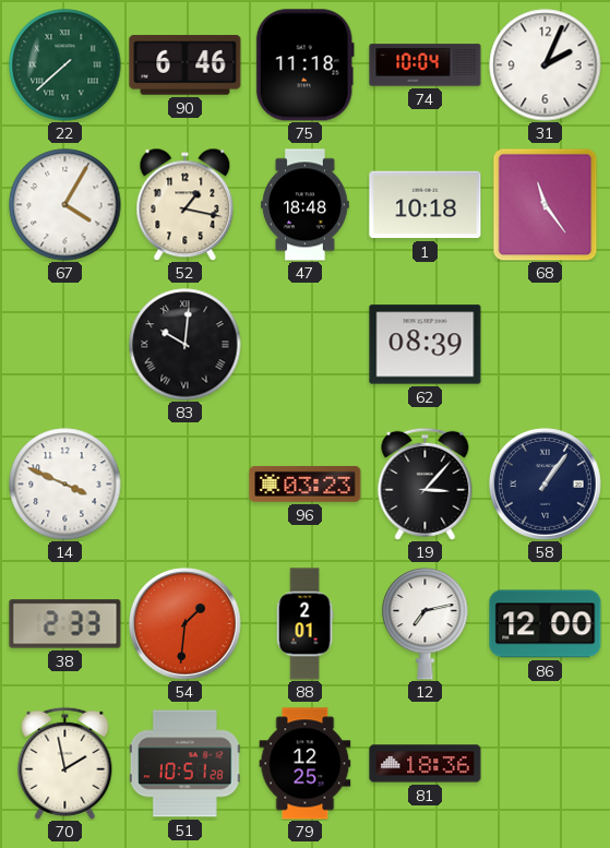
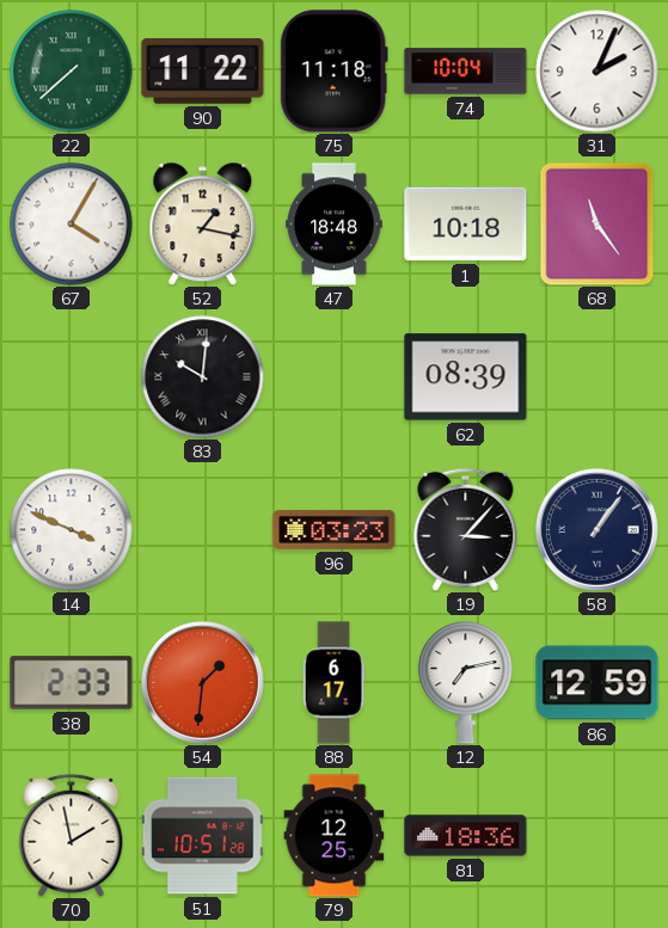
90: 6:46 -> 11:22 (203, 72)
88: 2:01 -> 6:17 (333, 683)
86: 12:00 -> 12:59 (597, 683)
